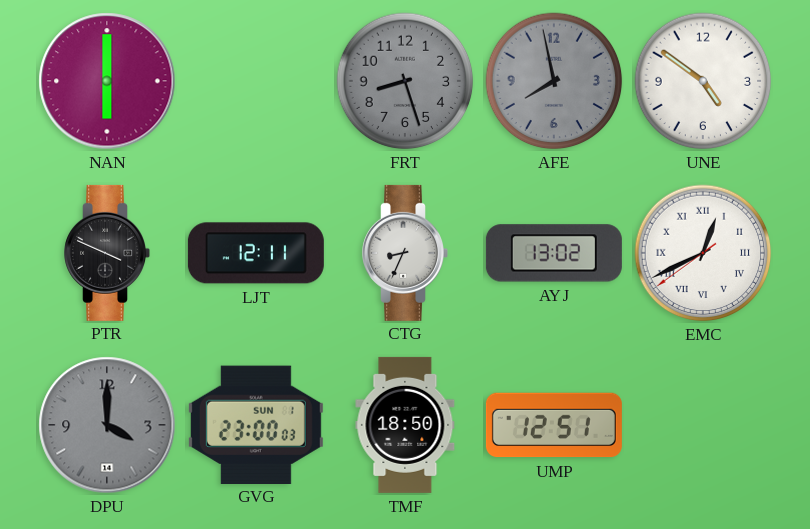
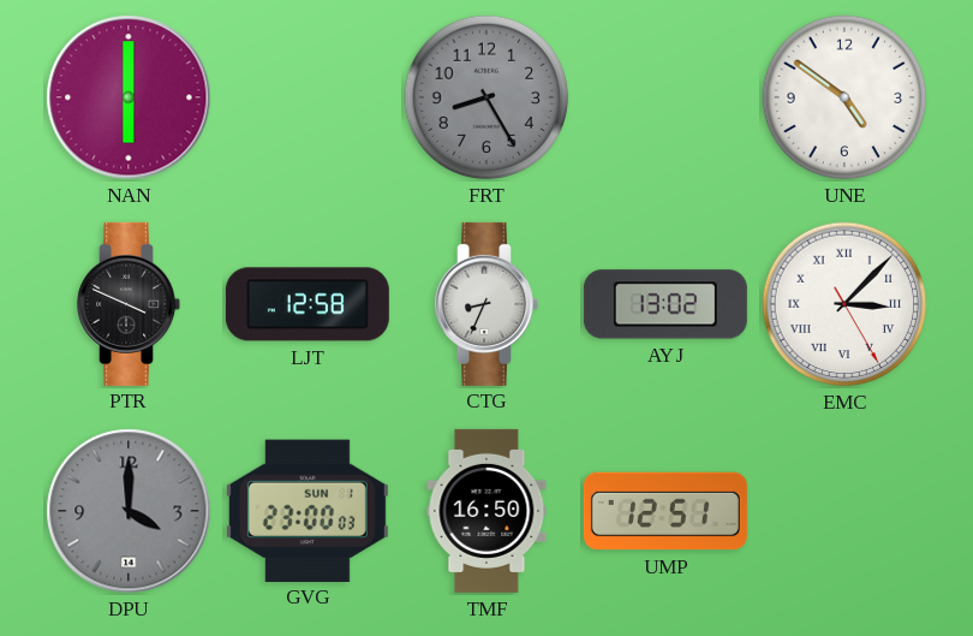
FRT: 8:27 -> 8:25 (486, 97)
AFE: 7:58 -> none (554, 81)
LJT: 12:11 -> 12:58 (308, 304)
EMC: 12:40 -> 3:07 (844, 304)
TMF: 18:50 -> 16:50 (486, 511)
